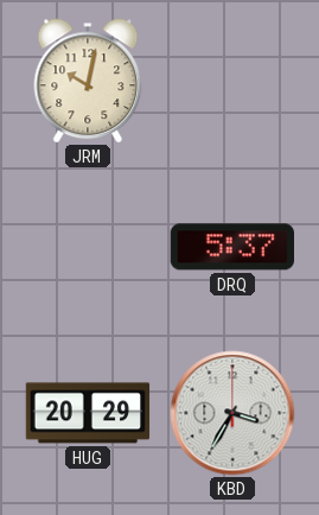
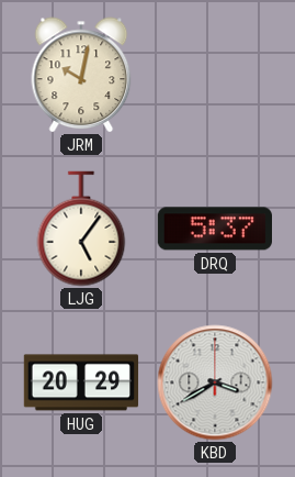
LJG: none -> 5:06 (81, 229)
KBD: 3:35 -> 3:40 (215, 382)
